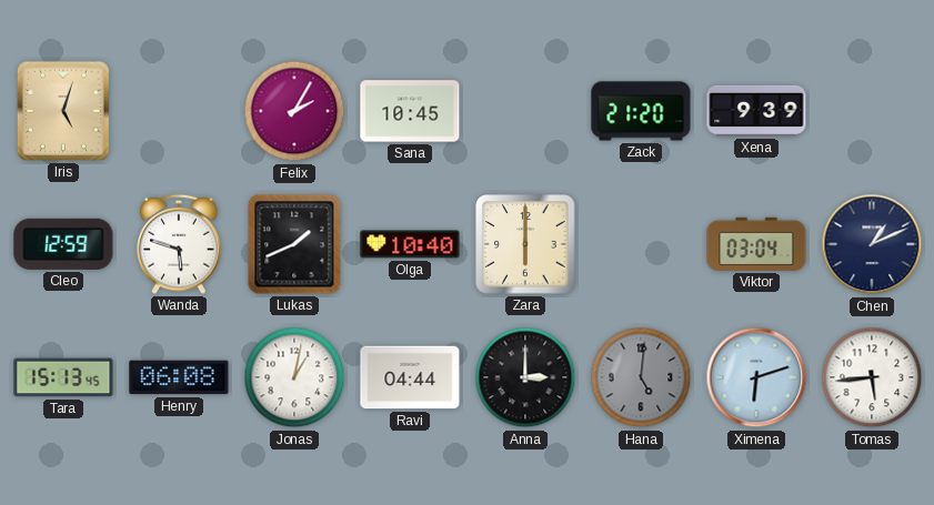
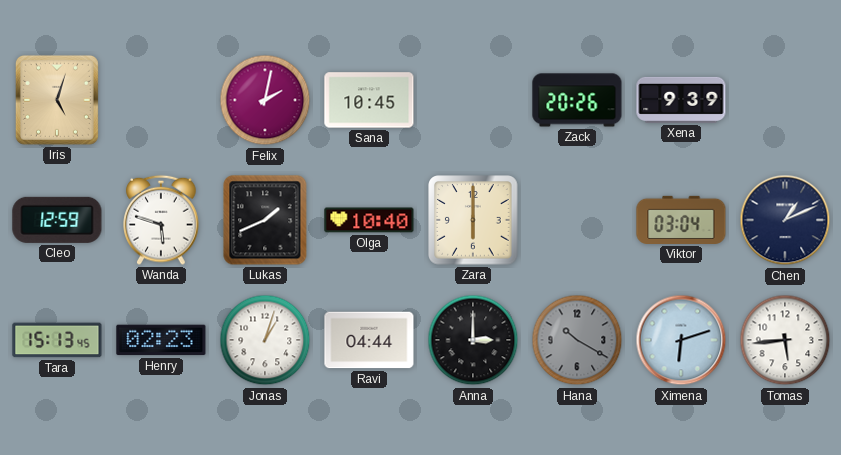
Felix: 2:05 -> 2:02 (265, 100)
Zack: 21:20 -> 20:26 (577, 100)
Henry: 06:08 -> 02:23 (161, 340)
Jonas: 1:02 -> 1:03 (265, 340)
Hana: 5:01 -> 10:20 (577, 340)
